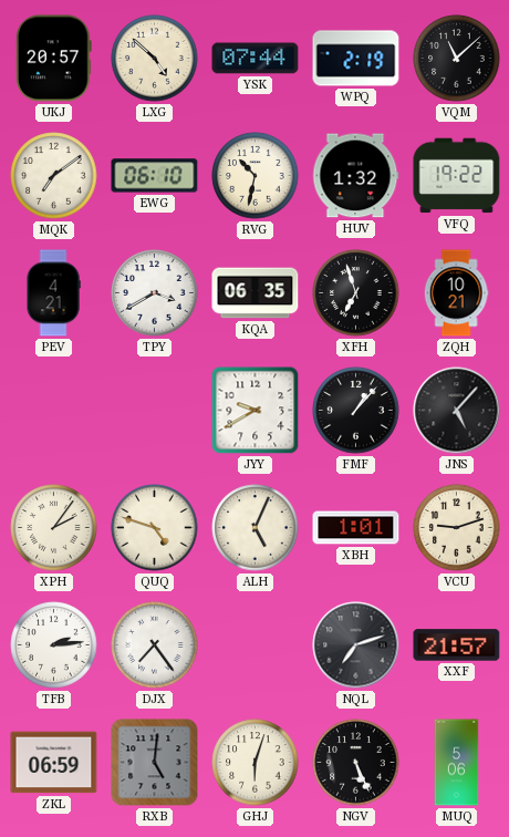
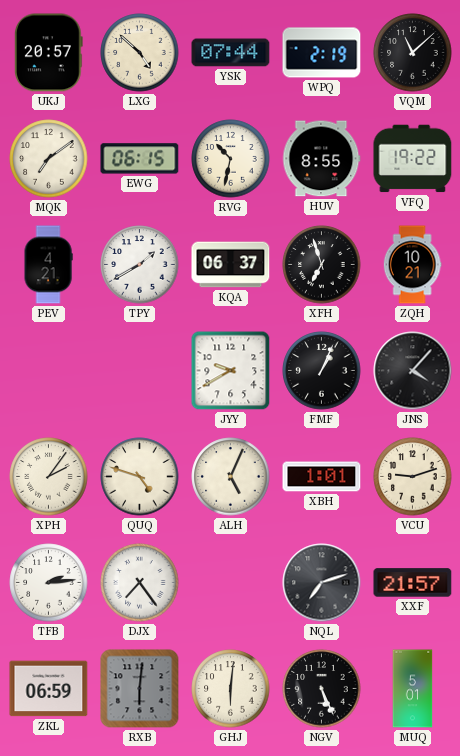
EWG: 06:10 -> 06:15 (140, 159)
HUV: 1:32 -> 8:55 (321, 159)
TPY: 3:40 -> 1:40 (140, 265)
KQA: 06:35 -> 06:37 (231, 265)
FMF: 1:07 -> 1:04 (322, 371)
JNS: 5:07 -> 4:07 (413, 371)
RXB: 5:01 -> 6:01 (140, 689)
GHJ: 6:03 -> 6:01 (231, 689)
MUQ: 5:06 -> 5:01 (413, 689)
